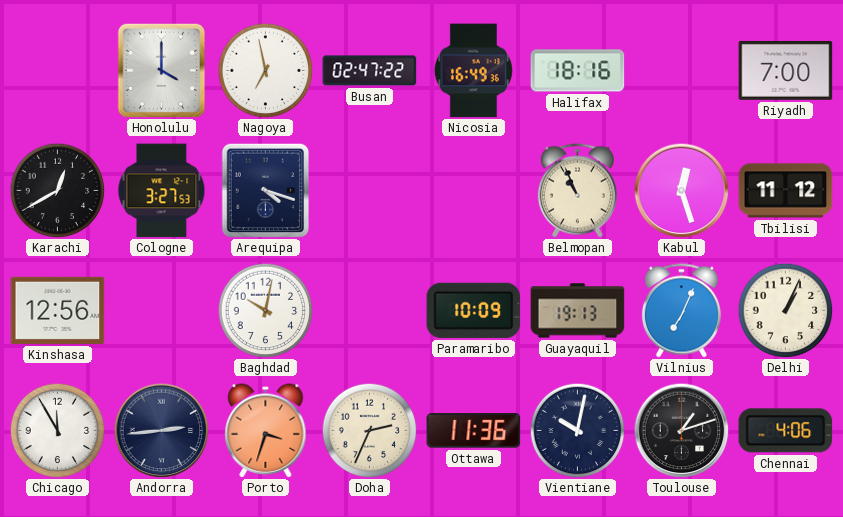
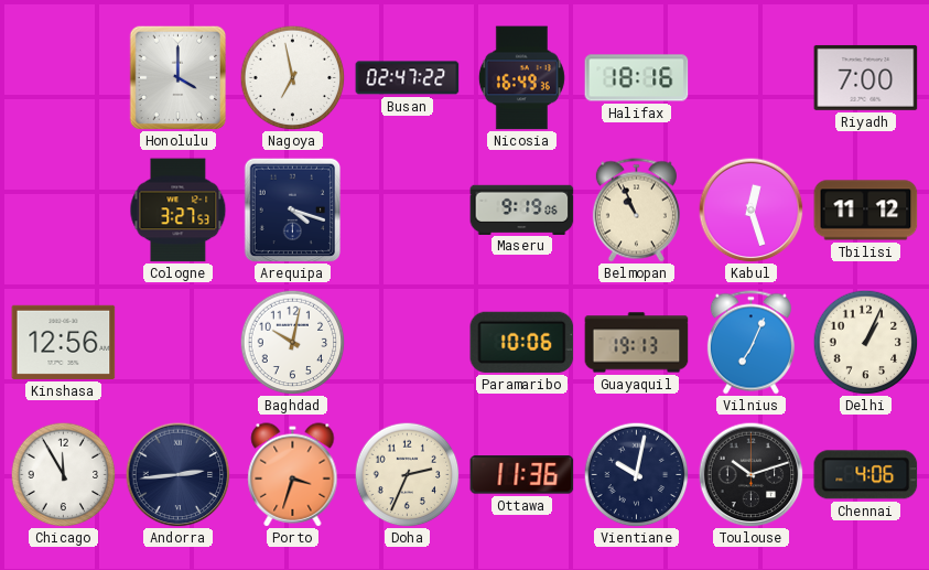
Karachi: 12:40 -> none (57, 190)
Maseru: none -> 9:19 (522, 209)
Paramaribo: 10:09 -> 10:06 (522, 342)
Toulouse: 1:12 -> 10:12 (750, 474)
